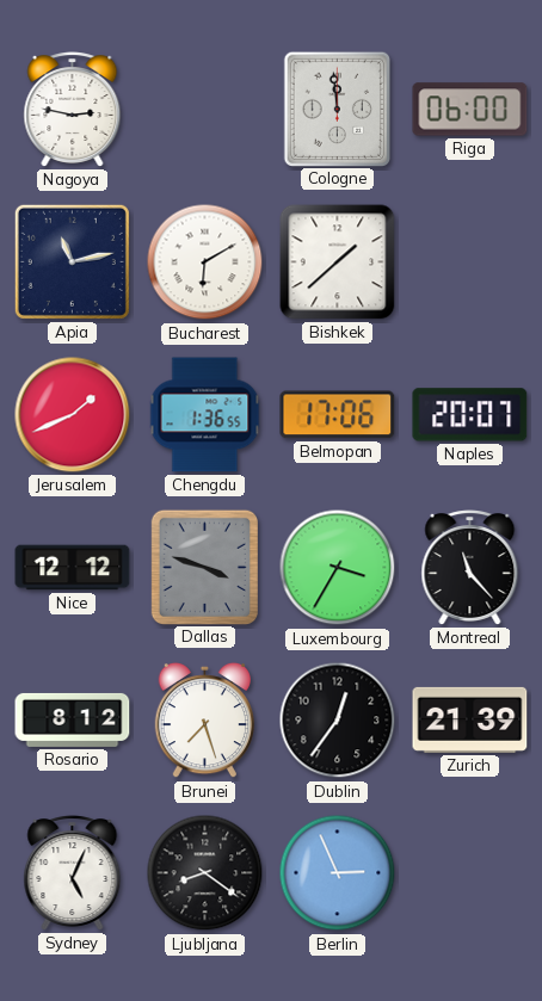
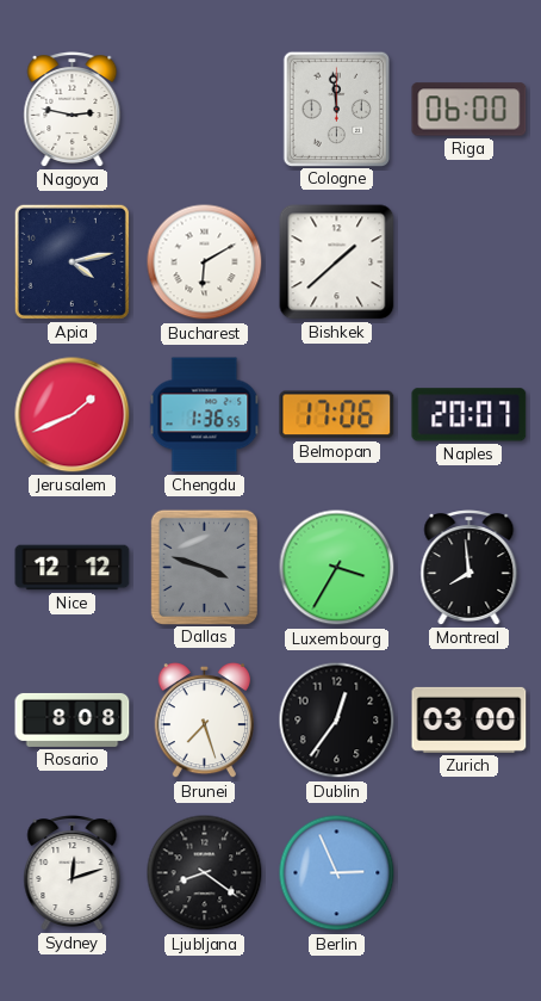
Apia: 11:13 -> 4:13 (71, 261)
Montreal: 11:23 -> 7:59 (470, 568)
Rosario: 8:12 -> 8:08 (73, 719)
Zurich: 21:39 -> 03:00 (470, 719)
Sydney: 5:04 -> 12:12 (73, 873)
